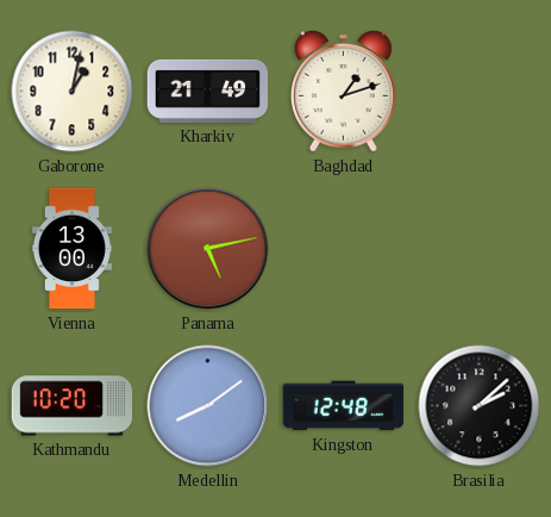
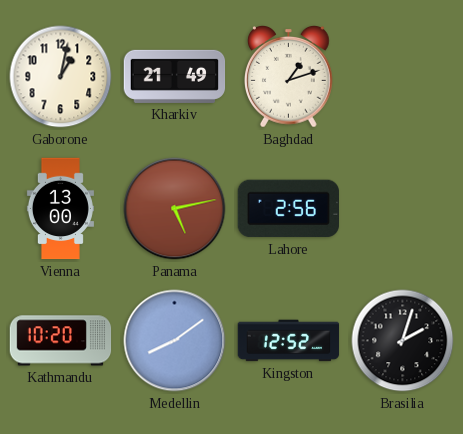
Lahore: none -> 2:56 (288, 209)
Kingston: 12:48 -> 12:52 (289, 341)
Brasilia: 2:08 -> 2:03 (403, 341)
